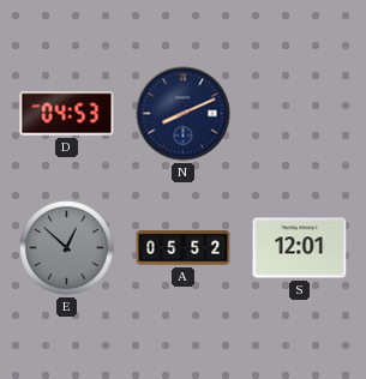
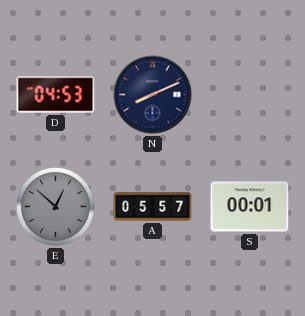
A: 05:52 -> 05:57 (153, 207)
S: 12:01 -> 00:01 (250, 207)
